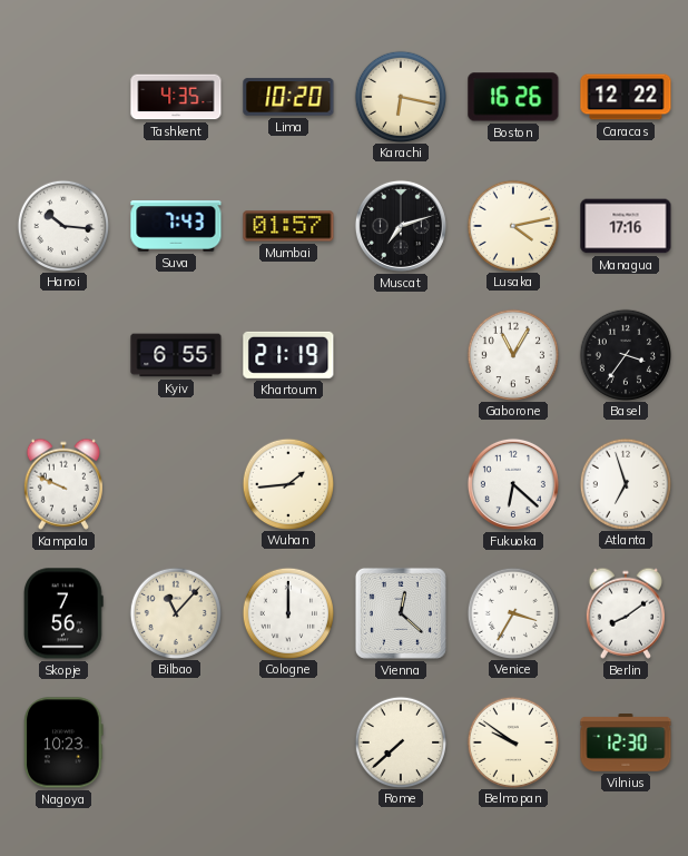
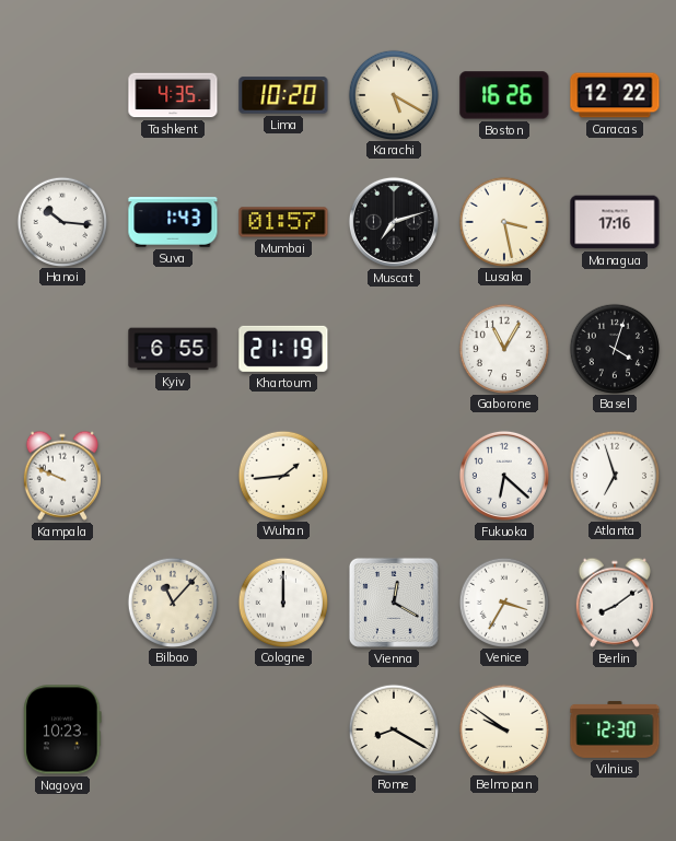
Karachi: 6:17 -> 5:20 (393, 94)
Suva: 7:43 -> 1:43 (173, 222)
Lusaka: 4:13 -> 3:28 (503, 221)
Basel: 3:36 -> 4:03 (614, 348)
Skopje: 7:56 -> none (65, 613)
Vienna: 12:22 -> 12:20 (394, 603)
Rome: 7:38 -> 8:20 (393, 728)
